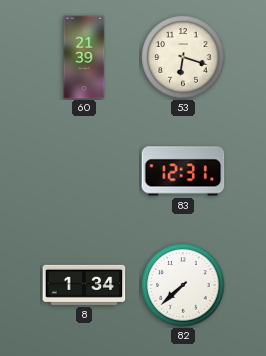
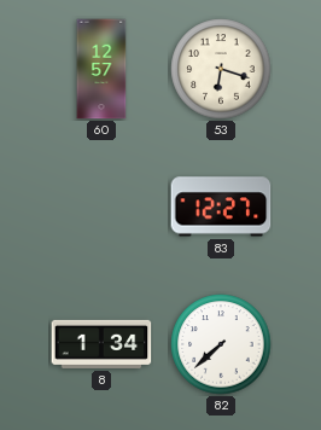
60: 21:39 -> 12:57 (101, 69)
83: 12:31 -> 12:27 (221, 207)
